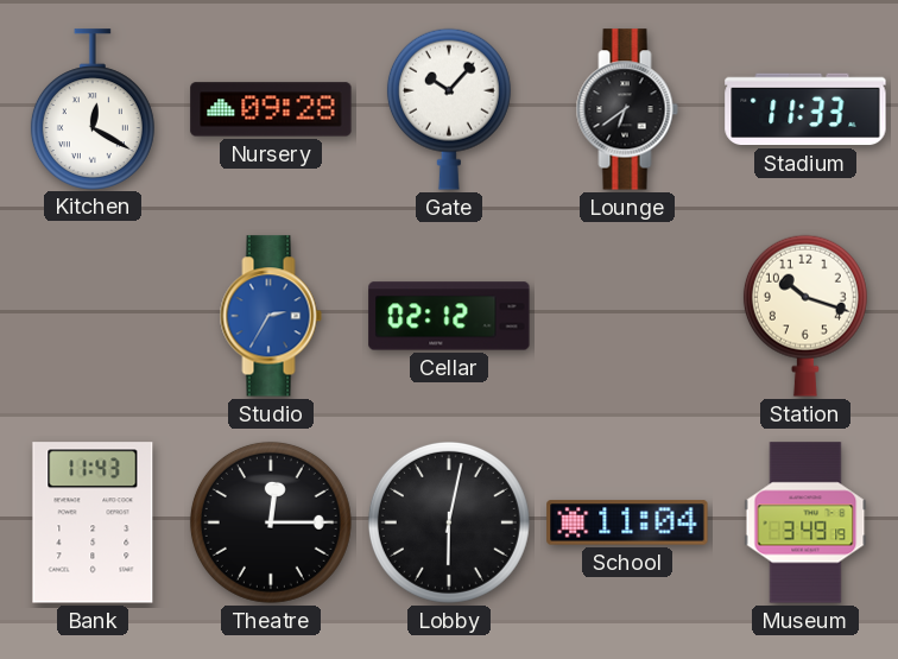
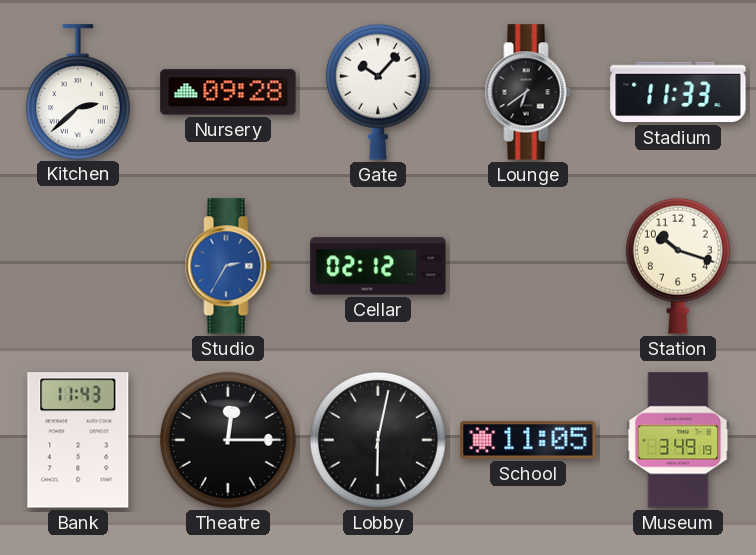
Kitchen: 12:20 -> 2:38 (78, 92)
School: 11:04 -> 11:05 (528, 440)
